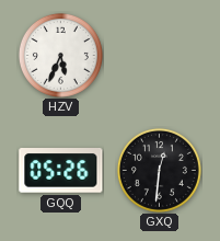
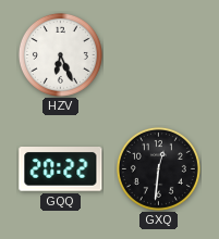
HZV: 5:34 -> 6:26 (60, 54)
GQQ: 05:26 -> 20:22 (61, 169)
